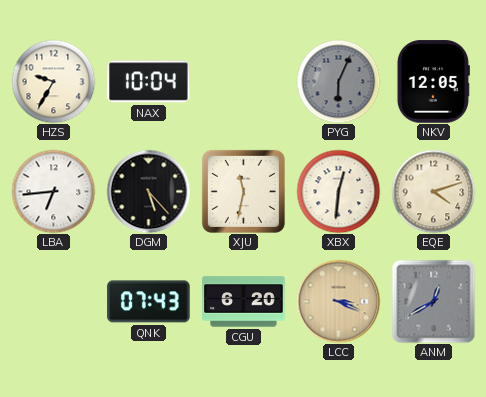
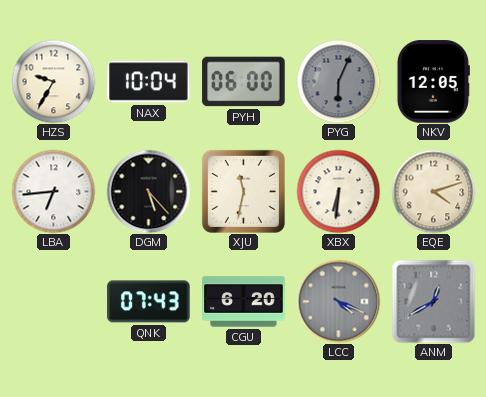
PYH: none -> 06:00 (244, 82)
XBX: 12:31 -> 6:31 (338, 191)
LCC: 3:19 -> 4:19 (338, 301)
LCC dial: champagne -> grey (338, 301)
